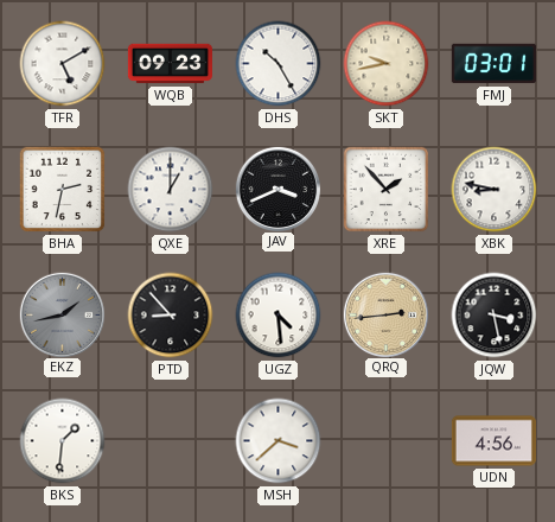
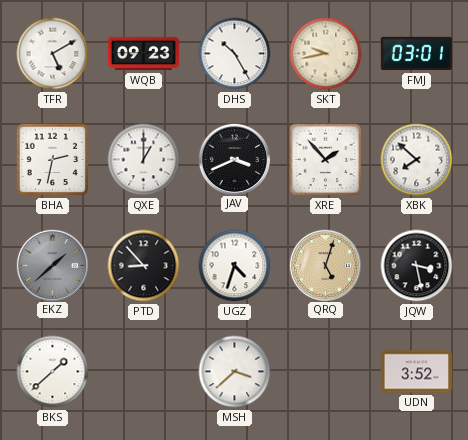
XBK: 8:47 -> 7:52 (417, 160)
EKZ: 1:43 -> 1:38 (52, 265)
UGZ: 4:29 -> 4:33 (235, 266)
QRQ: 2:44 -> 5:03 (325, 265)
BKS: 1:31 -> 1:38 (53, 372)
UDN: 4:56 -> 3:52 (416, 372)
